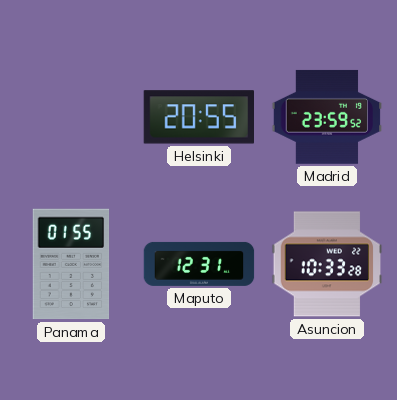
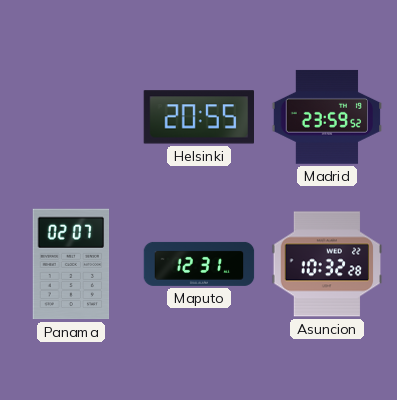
Panama: 01:55 -> 02:07 (71, 264)
Asuncion: 10:33 -> 10:32 (327, 264)
